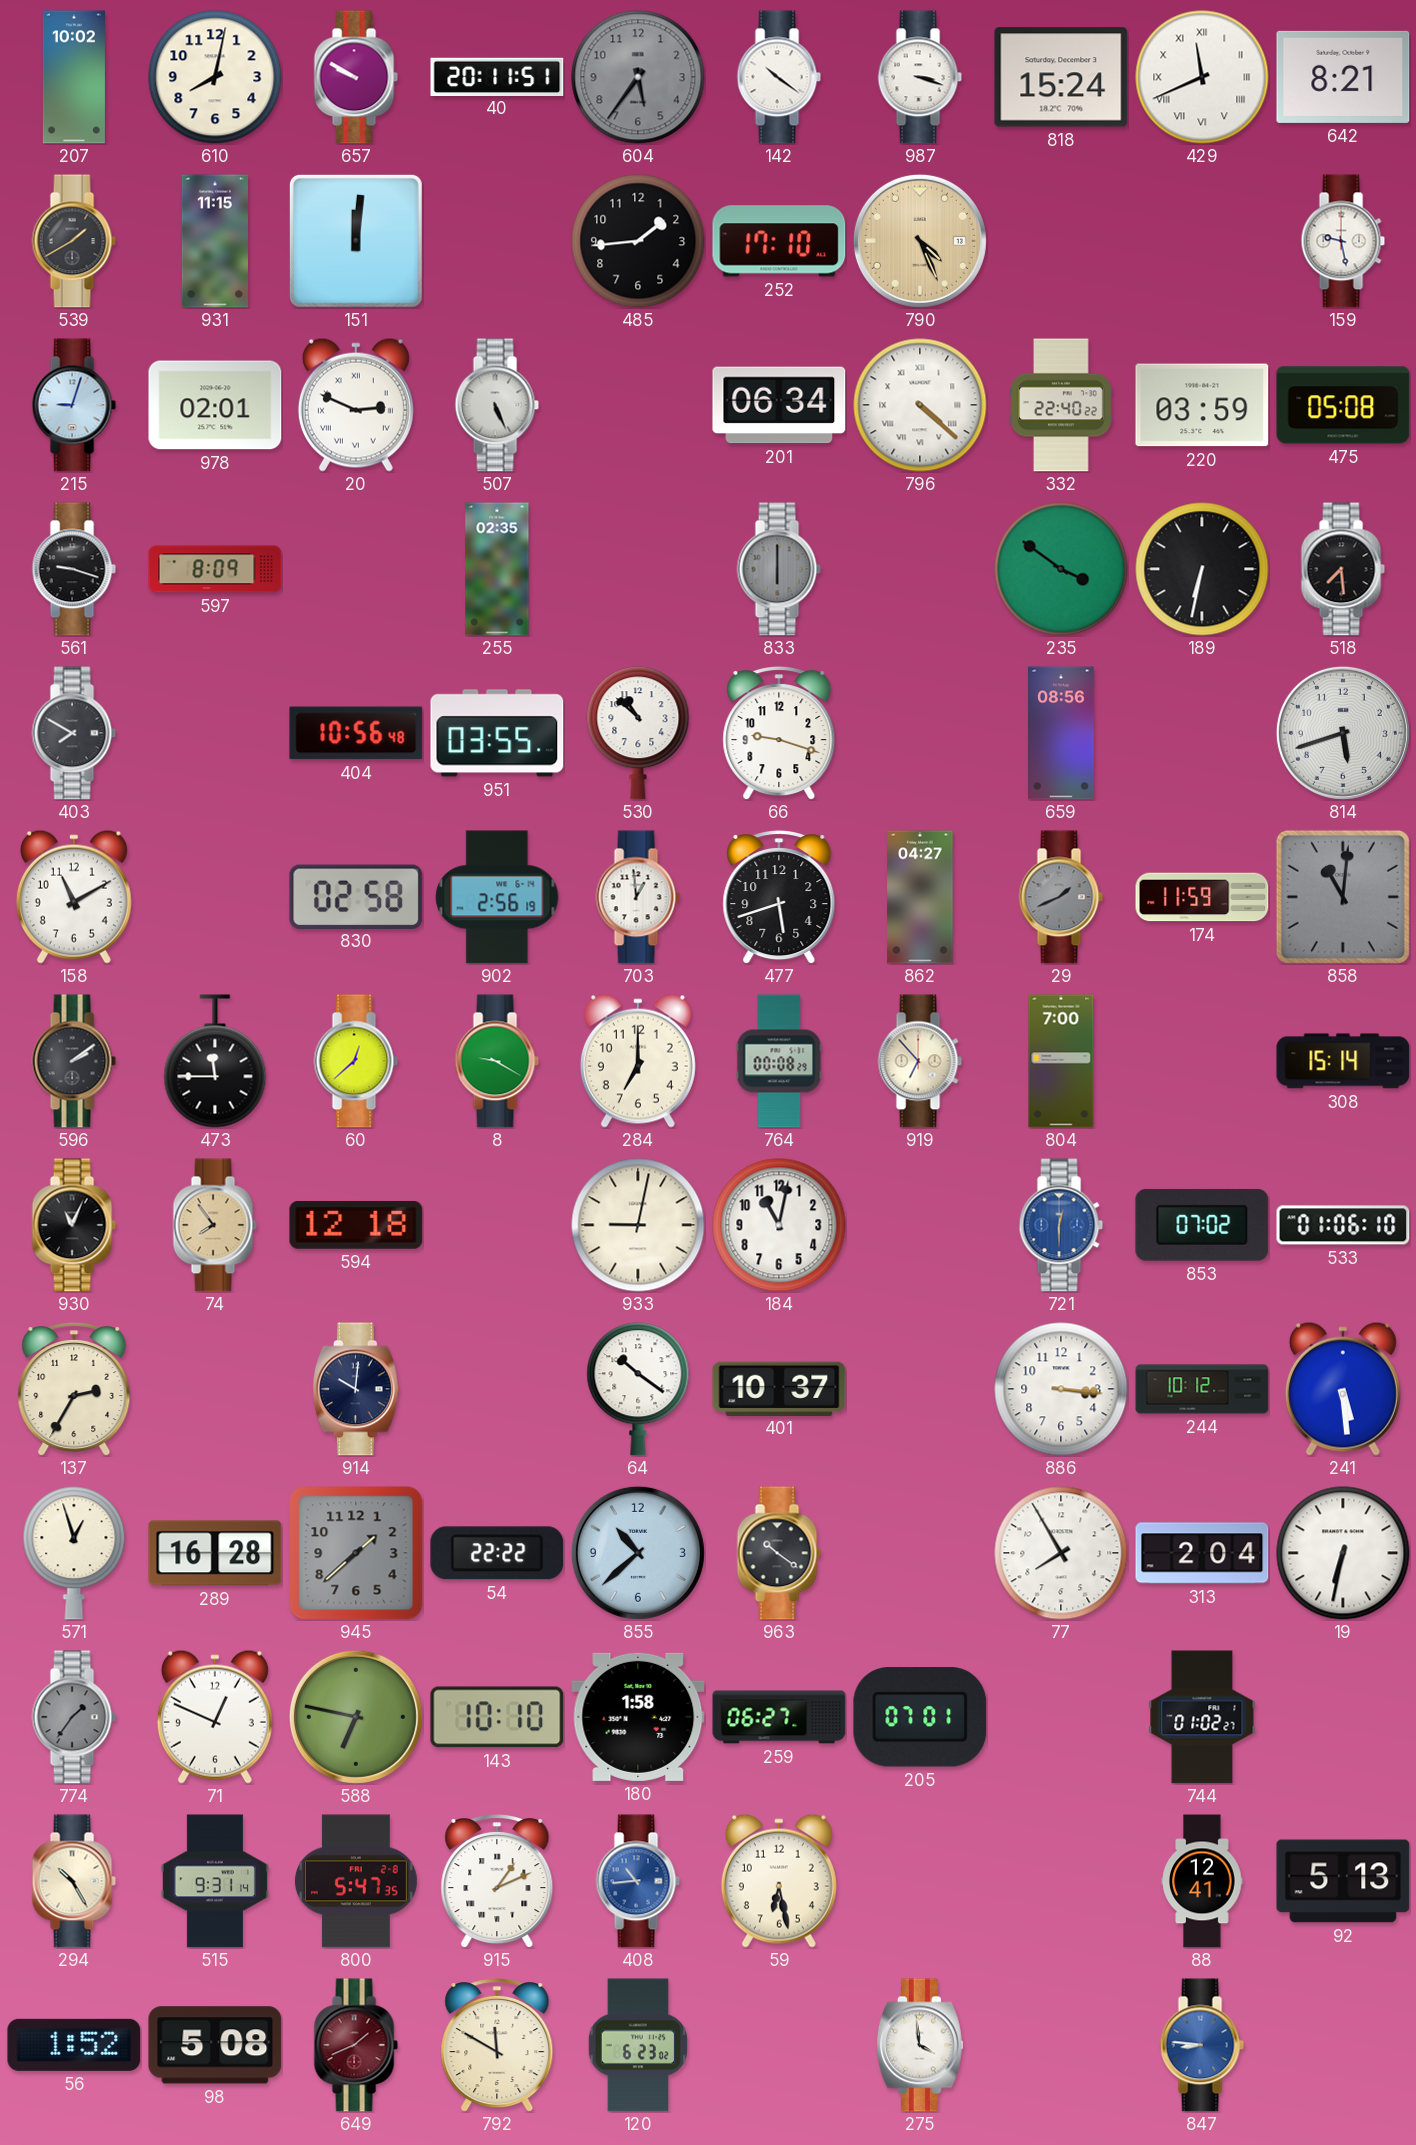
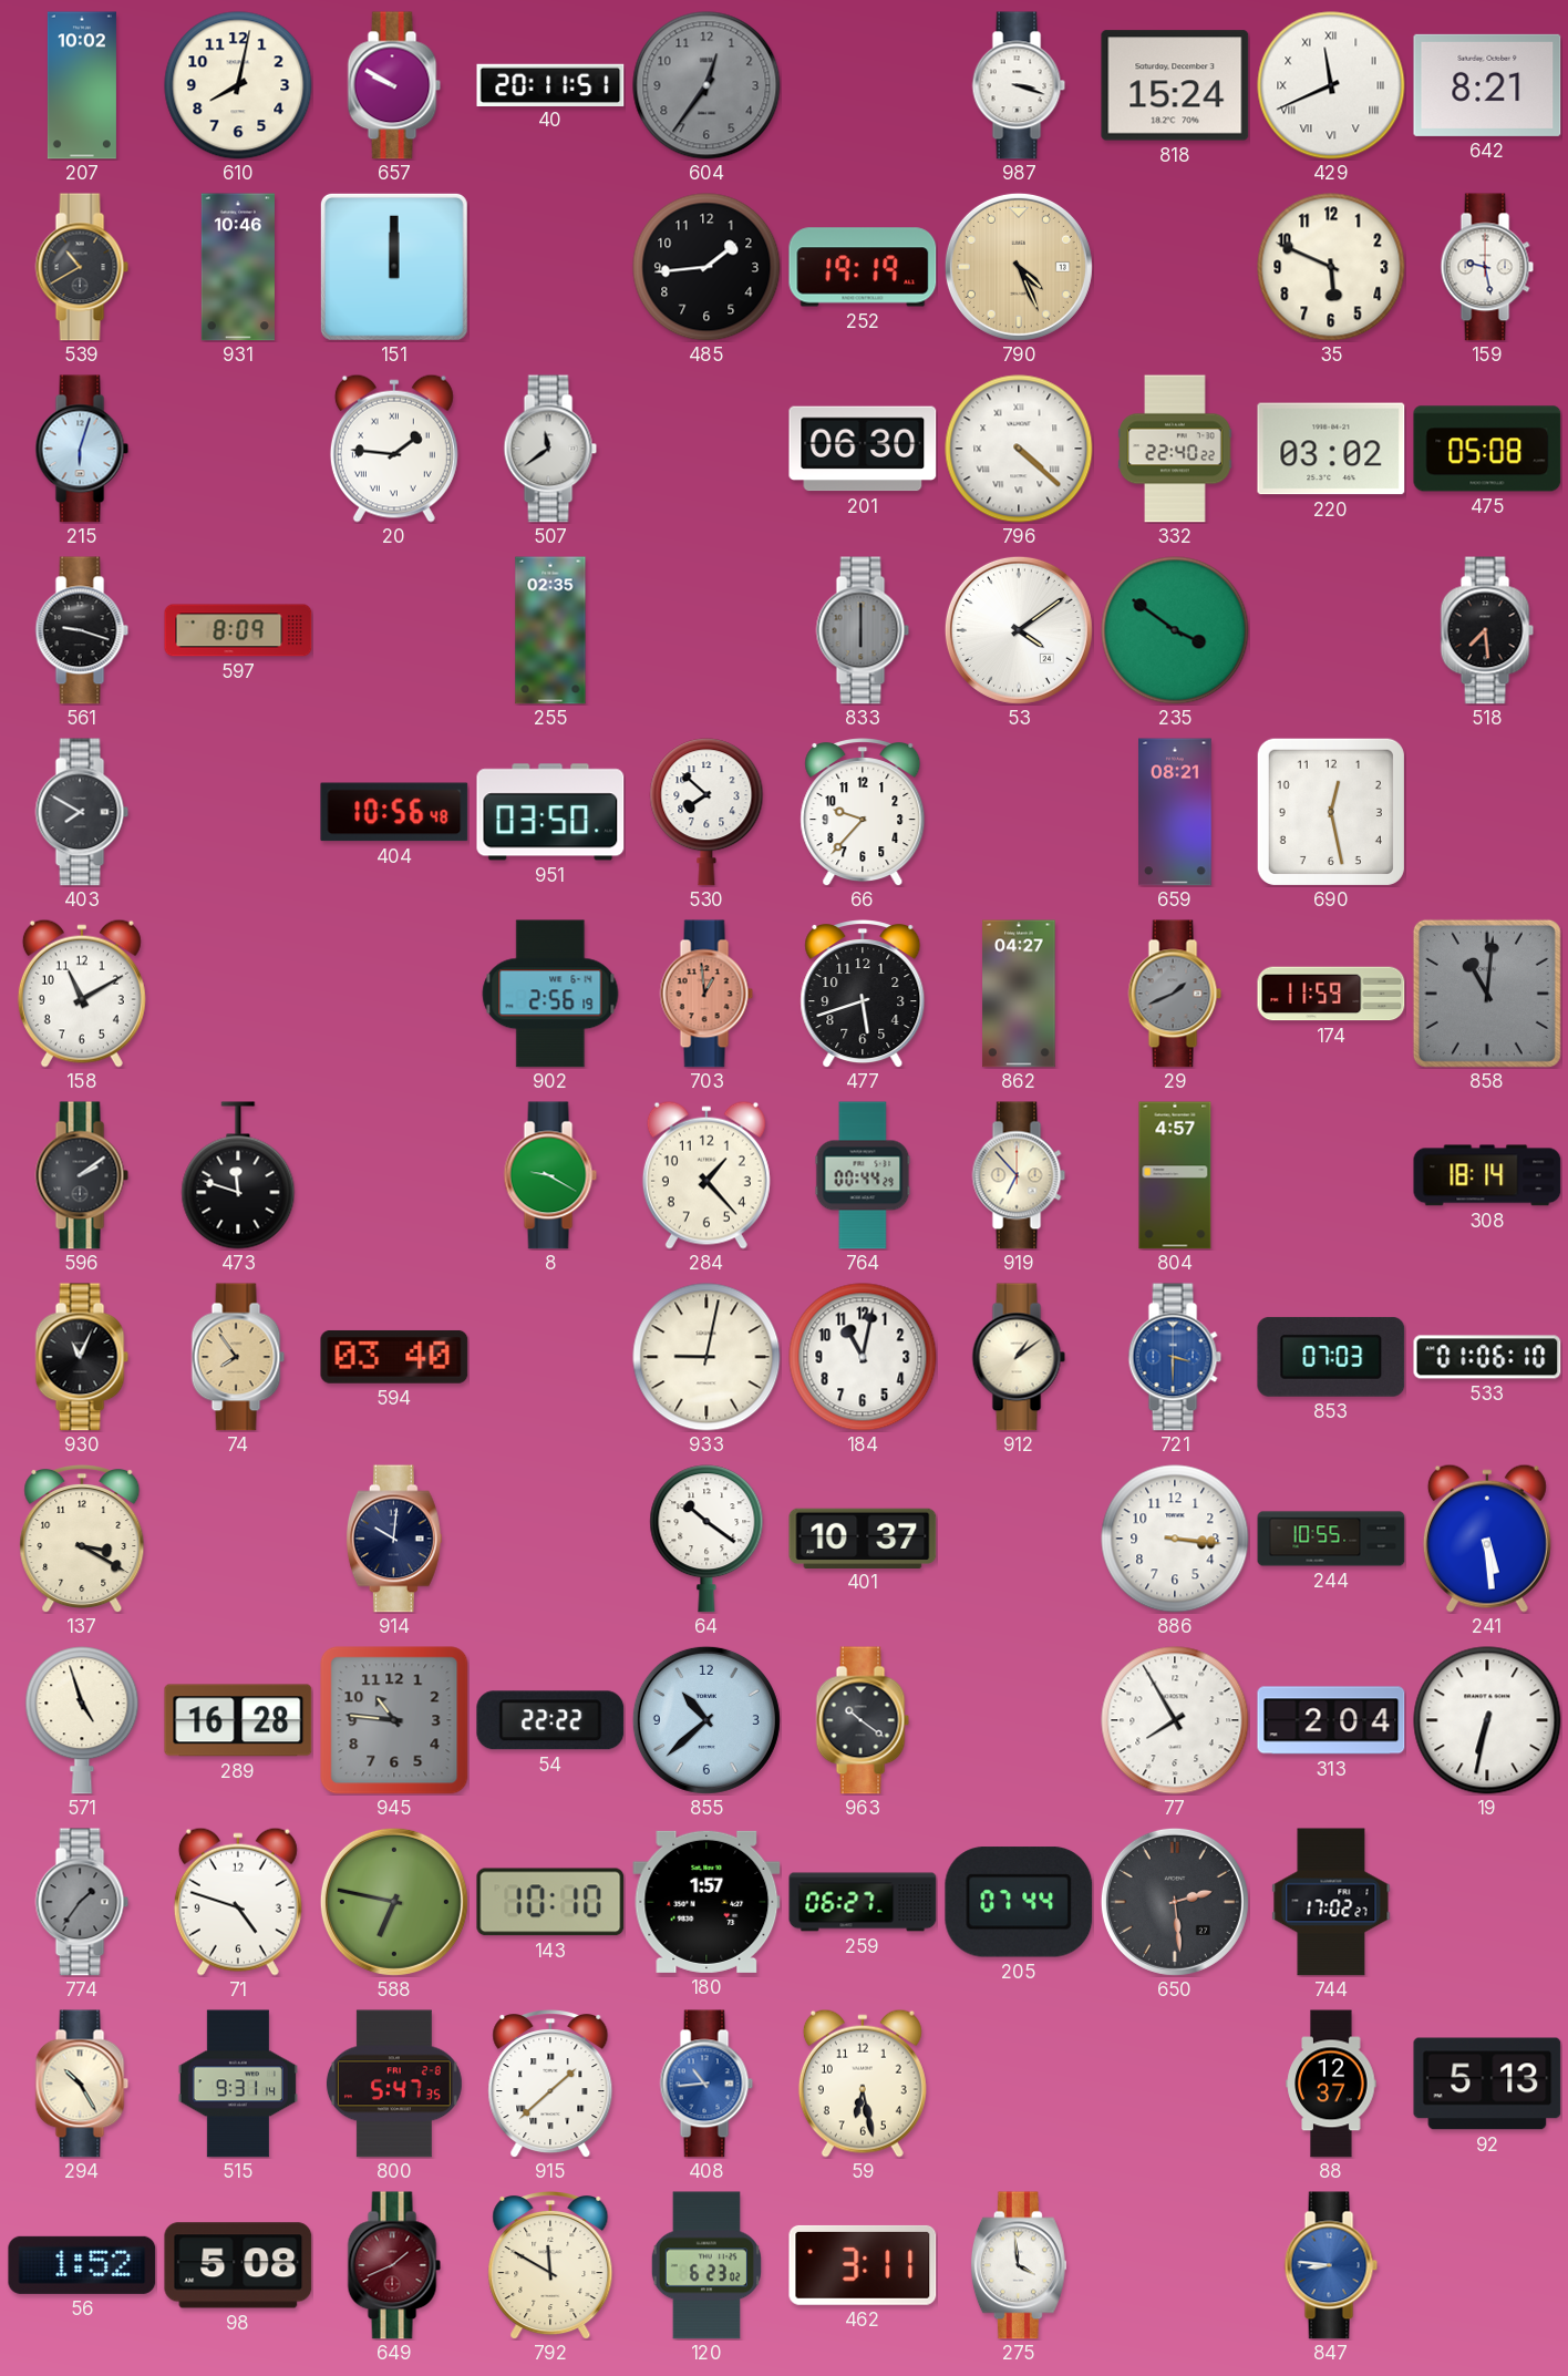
604: 5:36 -> 12:36 (706, 85)
142: 10:21 -> none (779, 77)
539: 1:40 -> 10:40 (82, 267)
931: 11:15 -> 10:46 (238, 267)
151: 12:01 -> 12:00 (394, 267)
252: 17:10 -> 19:19 (863, 267)
35: none -> 5:49 (1331, 267)
215: 9:03 -> 6:03 (82, 449)
978: 02:01 -> none (215, 405)
20: 2:49 -> 1:46 (394, 449)
507: 5:26 -> 11:39 (550, 449)
201: 06:34 -> 06:30 (863, 449)
220: 03:59 -> 03:02 (1331, 449)
53: none -> 4:09 (1019, 630)
189: 6:32 -> none (1202, 569)
951: 03:55 -> 03:50 (550, 812)
530: 10:52 -> 7:52 (706, 812)
66: 9:18 -> 9:37 (863, 813)
659: 08:56 -> 08:21 (1175, 812)
690: none -> 12:28 (1331, 812)
814: 5:42 -> none (1343, 733)
830: 02:58 -> none (356, 896)
703 dial: white -> salmon (706, 994)
473: 11:45 -> 11:48 (238, 1175)
60: 12:38 -> none (356, 1061)
284: 7:00 -> 1:23 (706, 1175)
764: 00:08 -> 00:44 (863, 1175)
804: 7:00 -> 4:57 (1175, 1175)
308: 15:14 -> 18:14 (1487, 1175)
594: 12:18 -> 03:40 (394, 1357)
912: none -> 1:09 (1019, 1357)
721: 12:30 -> 3:30 (1175, 1357)
853: 07:02 -> 07:03 (1331, 1357)
137: 2:35 -> 3:20 (82, 1540)
244: 10:12 -> 10:55 (1331, 1539)
571: 12:57 -> 4:57 (82, 1720)
945: 1:38 -> 10:46 (394, 1720)
71: 12:49 -> 4:48 (238, 1902)
180: 1:58 -> 1:57 (706, 1902)
205: 07:01 -> 07:44 (1019, 1902)
650: none -> 2:29 (1175, 1902)
744: 01:02 -> 17:02 (1331, 1902)
915: 1:11 -> 1:38 (550, 2085)
88: 12:41 -> 12:37 (1331, 2084)
462: none -> 3:11 (863, 2265)
